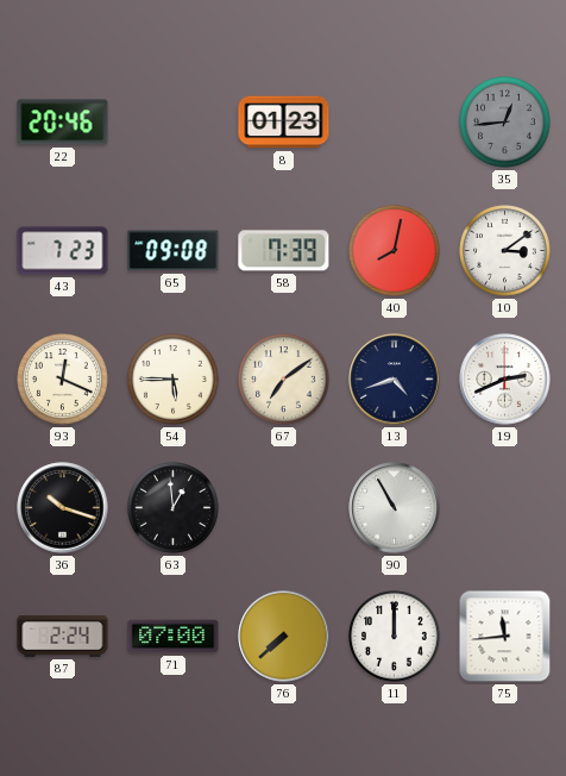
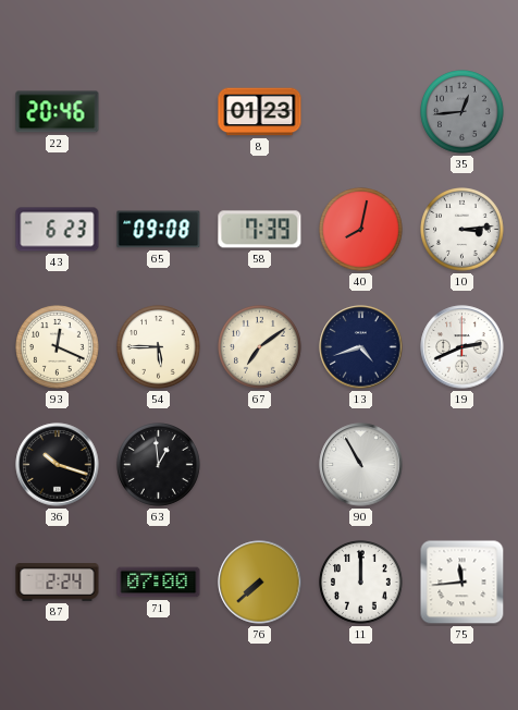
43: 7:23 -> 6:23 (58, 230)
10: 3:09 -> 3:14 (462, 230)
